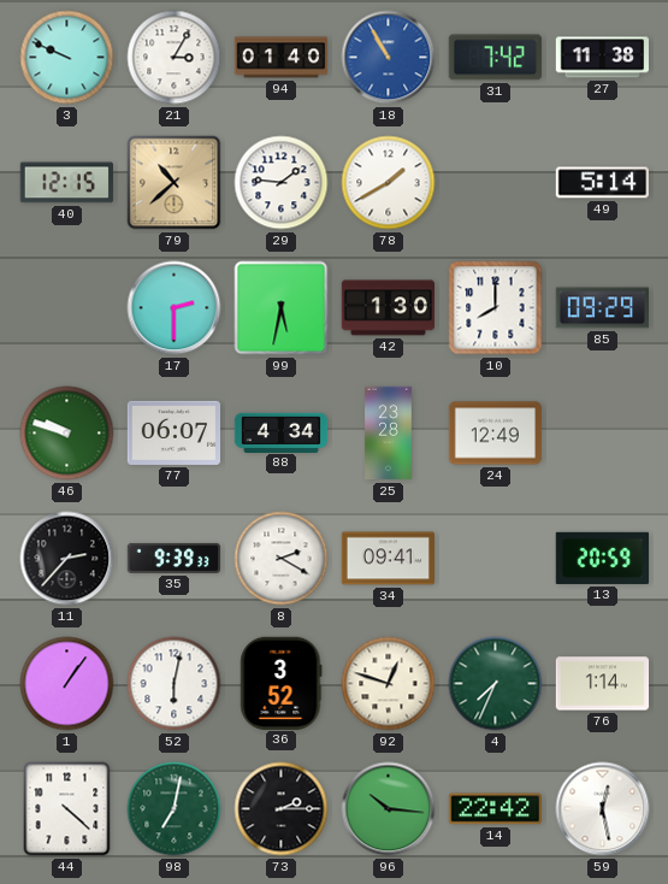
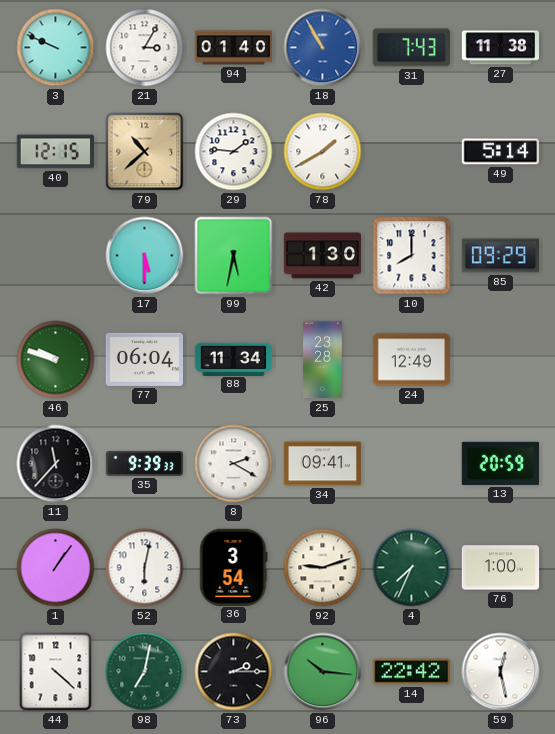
31: 7:42 -> 7:43 (411, 48)
17: 2:30 -> 5:30 (145, 256)
77: 06:07 -> 06:04 (144, 359)
88: 4:34 -> 11:34 (234, 359)
11: 2:37 -> 11:37 (56, 464)
36: 3:52 -> 3:54 (234, 567)
92: 12:48 -> 9:12 (323, 568)
76: 1:14 -> 1:00 (501, 568)
